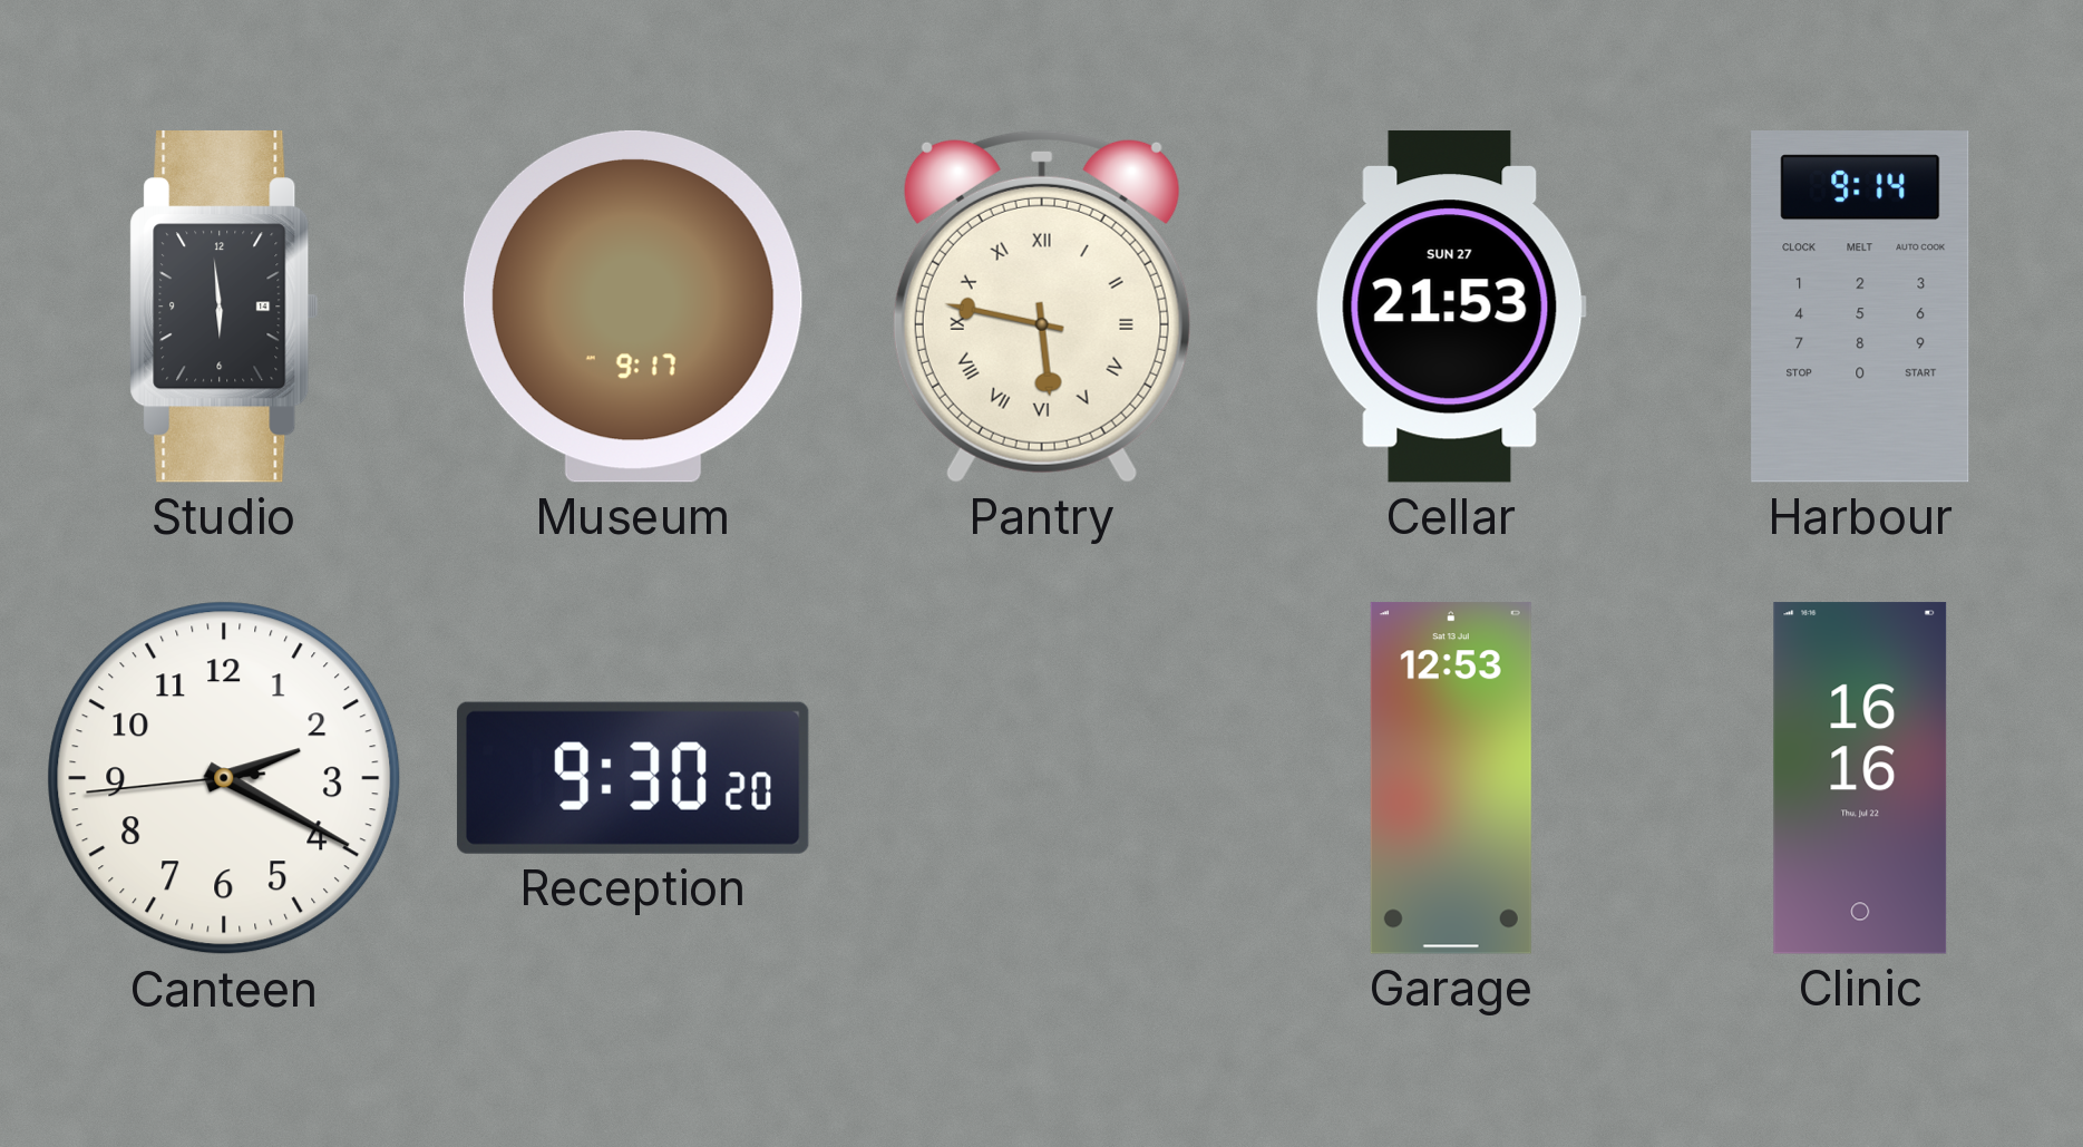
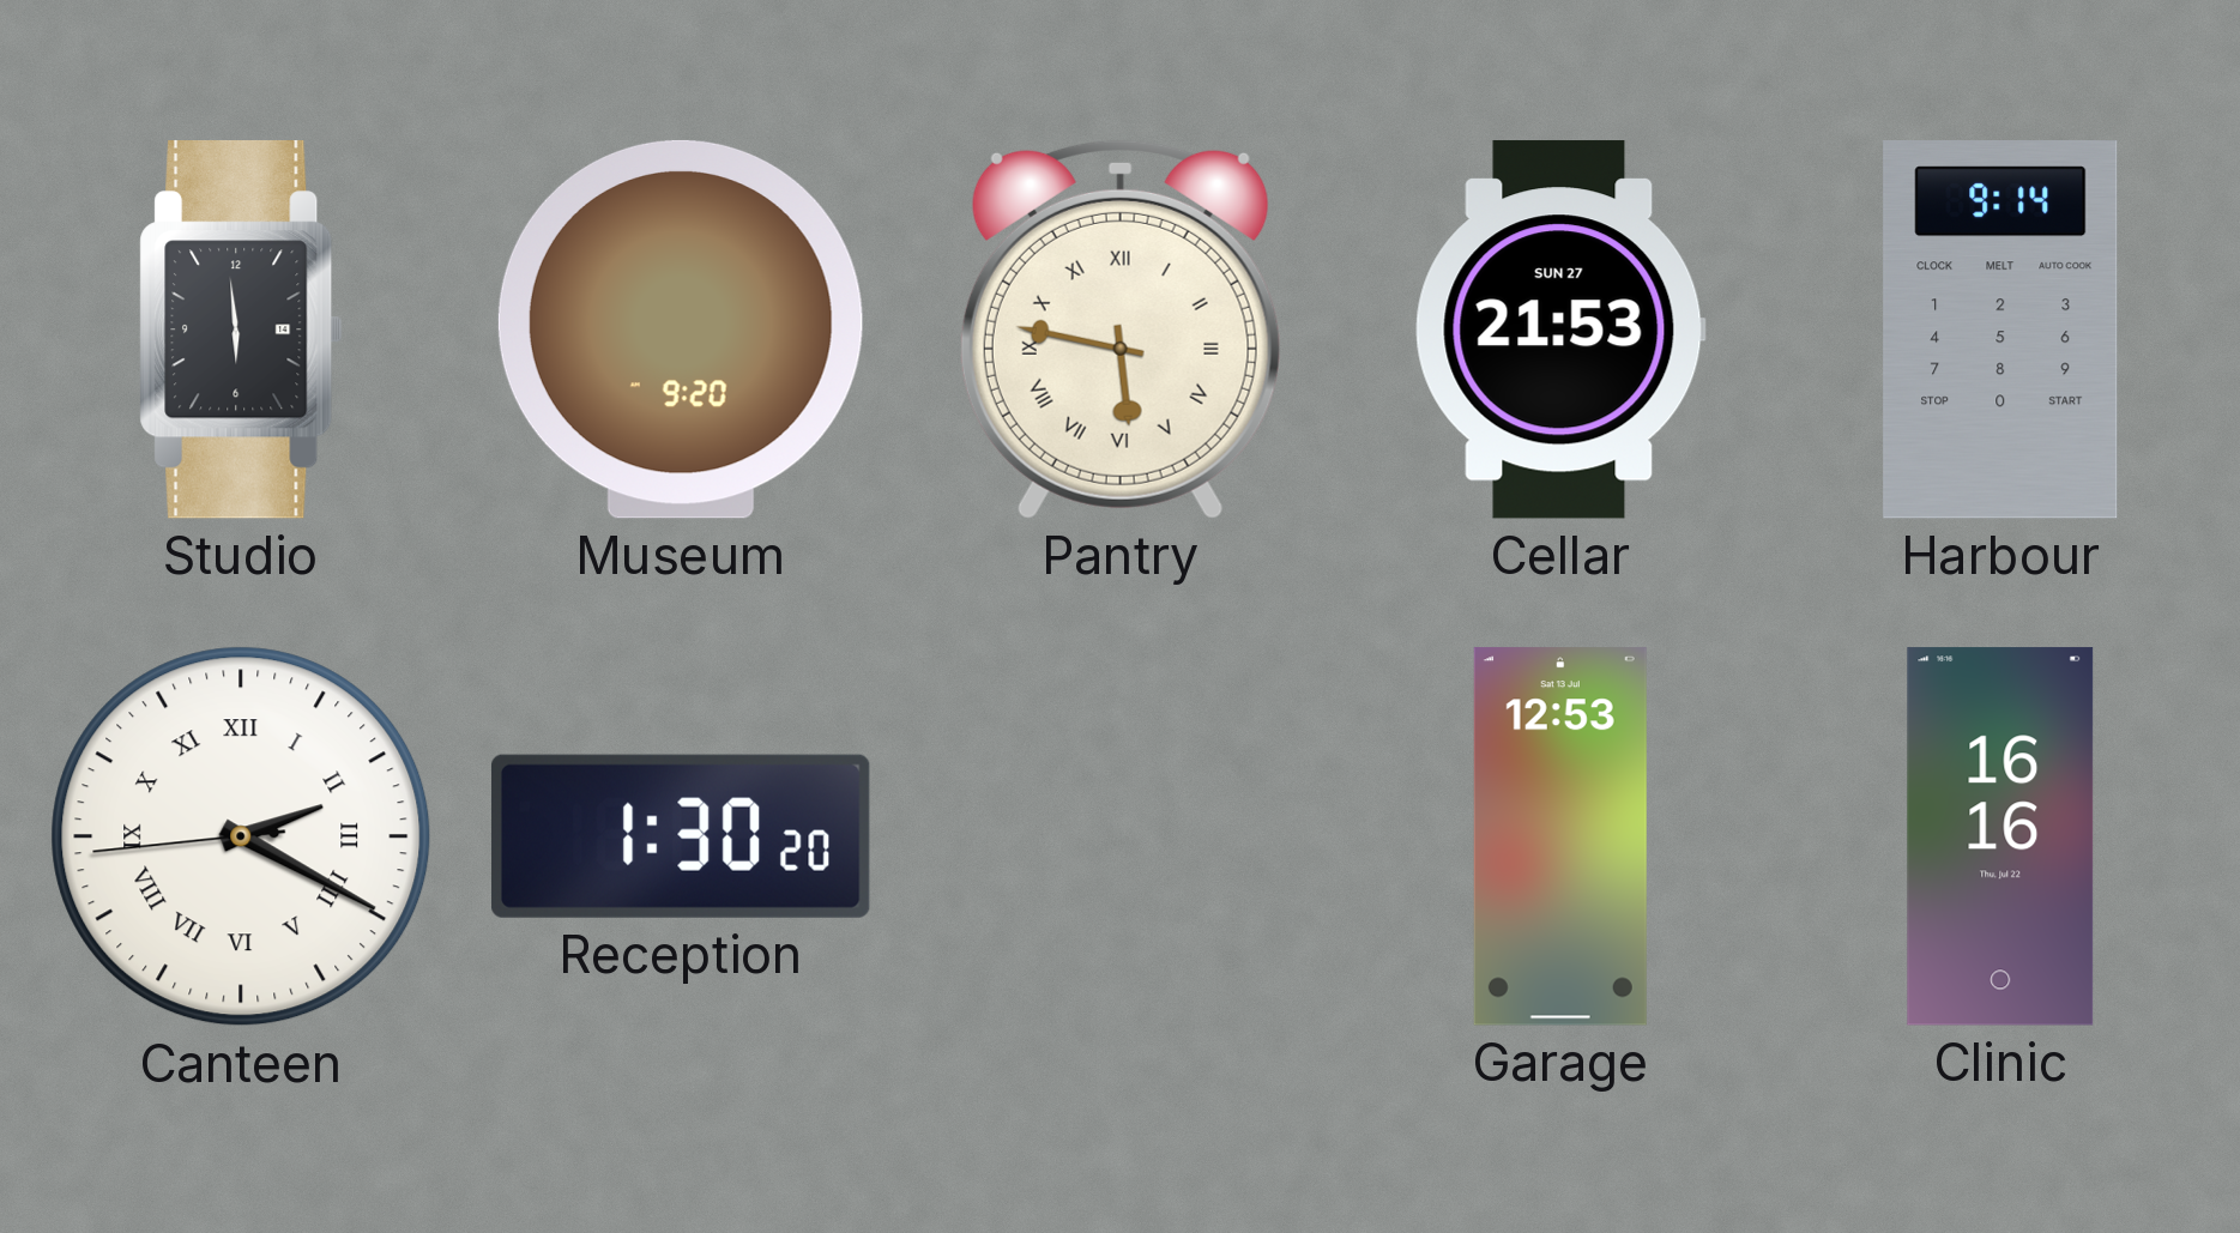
Museum: 9:17 -> 9:20 (681, 330)
Canteen numerals: Arabic -> Roman (241, 836)
Reception: 9:30 -> 1:30 (681, 836)
